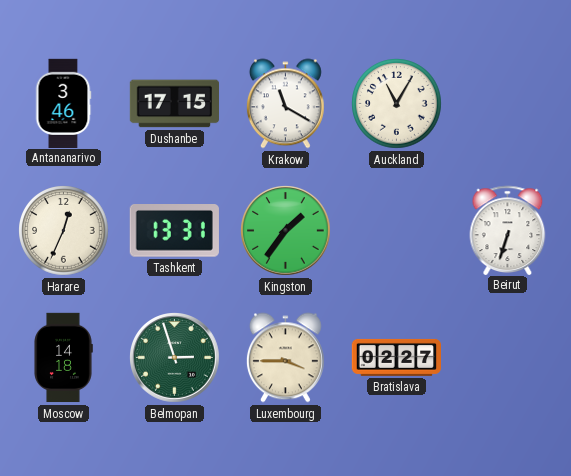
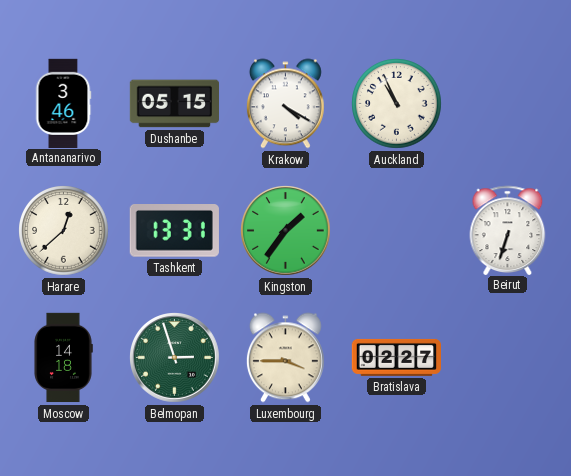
Dushanbe: 17:15 -> 05:15 (175, 104)
Krakow: 11:20 -> 4:20 (285, 104)
Auckland: 11:05 -> 10:56 (397, 104)
Harare: 12:34 -> 12:38 (64, 231)
